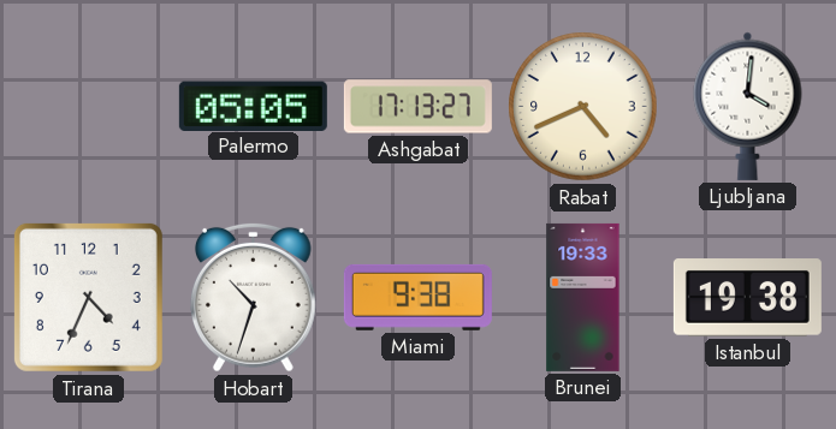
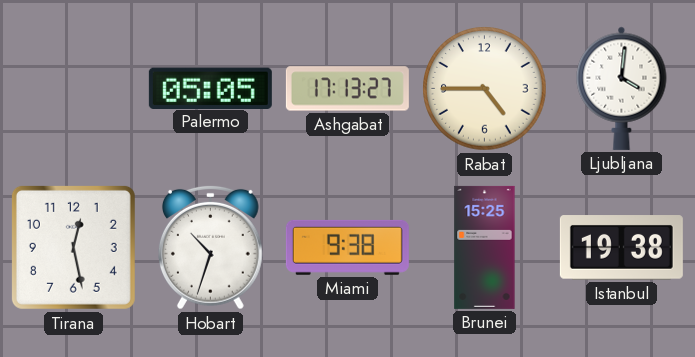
Rabat: 4:41 -> 4:45 (485, 89)
Tirana: 4:34 -> 12:28 (73, 247)
Brunei: 19:33 -> 15:25 (485, 247)
